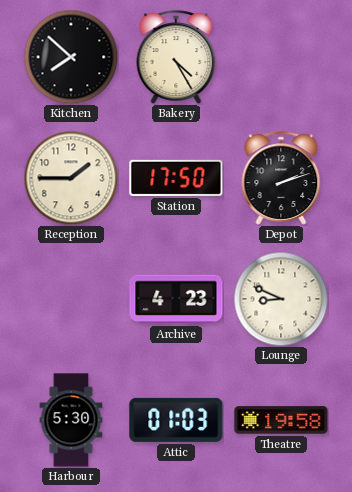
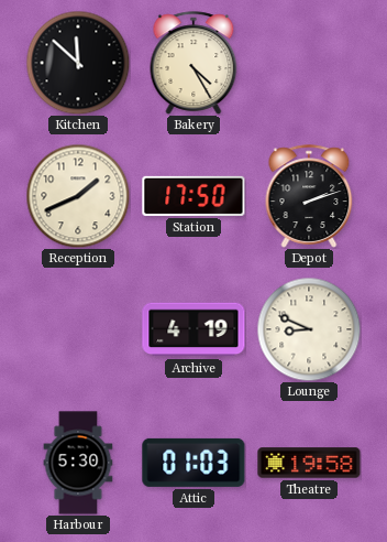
Kitchen: 7:52 -> 11:52 (78, 63)
Reception: 1:45 -> 1:41 (78, 196)
Archive: 4:23 -> 4:19 (193, 329)
